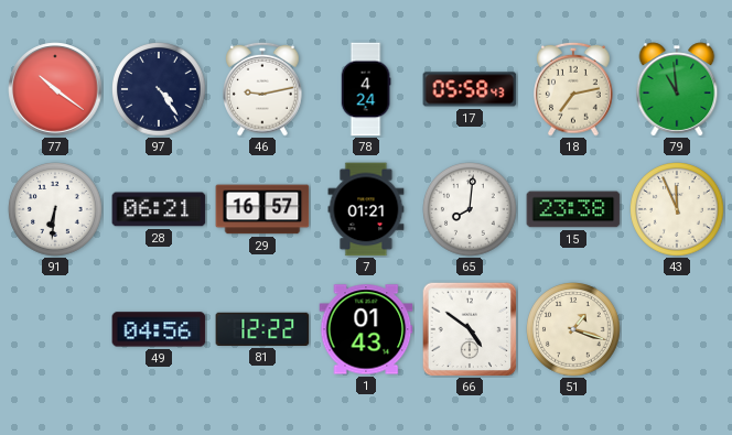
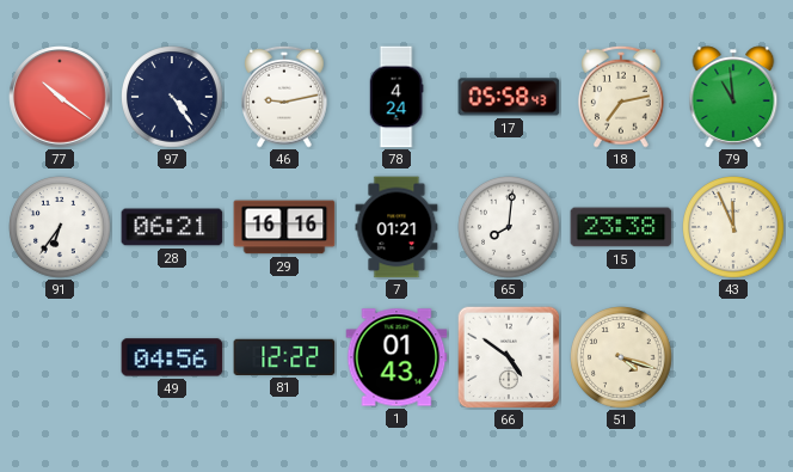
91: 6:31 -> 6:36 (60, 227)
29: 16:57 -> 16:16 (284, 227)
51: 1:18 -> 4:18 (621, 357)
